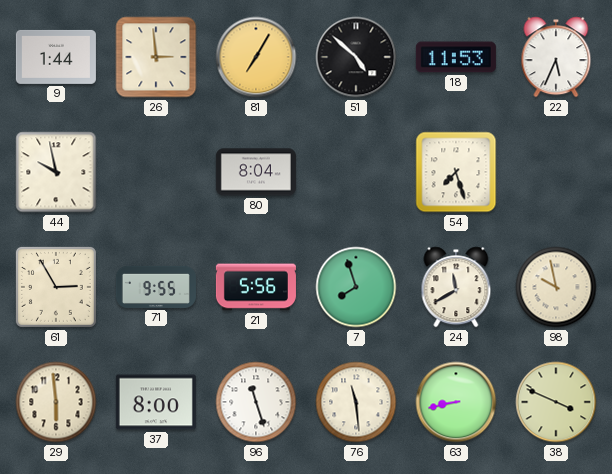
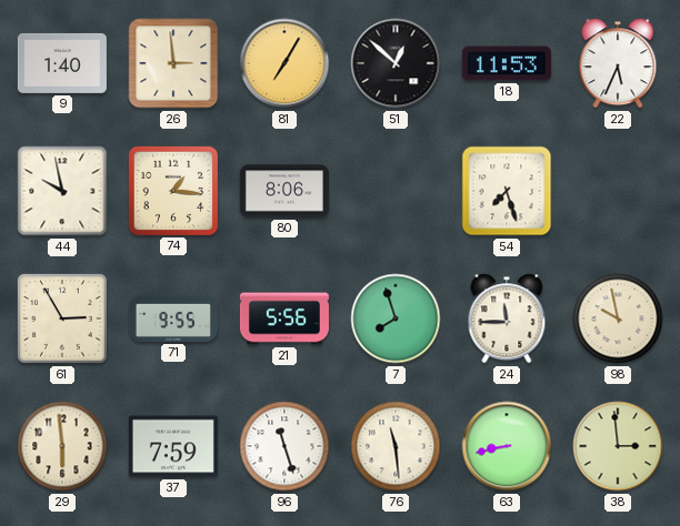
9: 1:44 -> 1:40 (62, 63)
51: 4:52 -> 12:52 (396, 63)
74: none -> 1:16 (173, 191)
80: 8:04 -> 8:06 (284, 191)
24: 11:40 -> 11:45 (507, 318)
37: 8:00 -> 7:59 (173, 446)
38: 3:49 -> 2:59 (618, 446)
